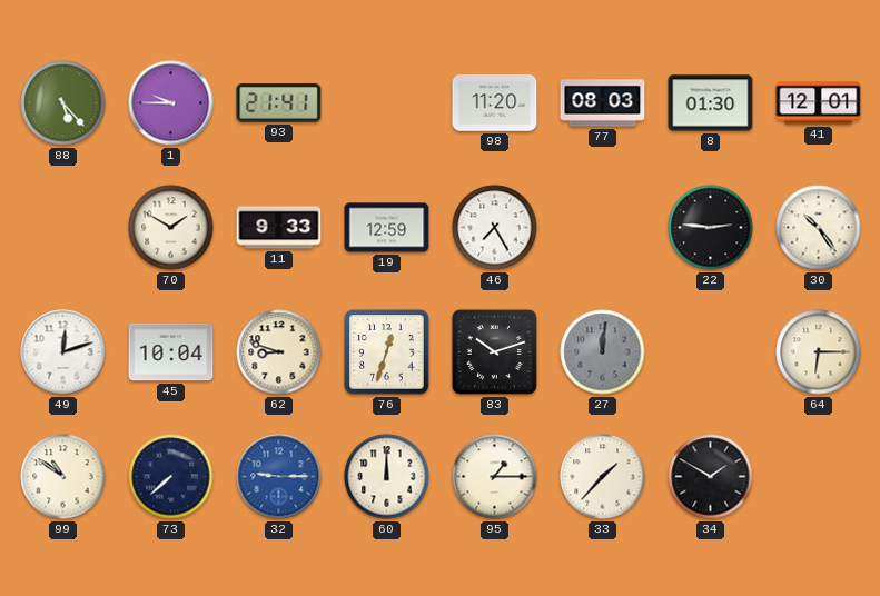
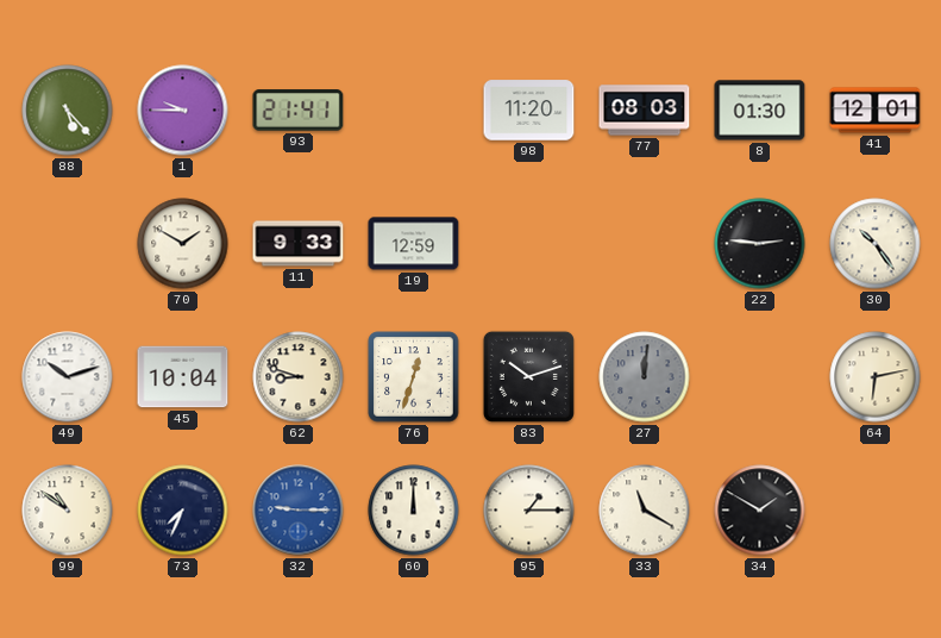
46: 7:25 -> none (495, 228)
49: 12:12 -> 10:12 (68, 377)
64: 6:15 -> 6:13 (876, 377)
73: 7:38 -> 7:34 (183, 511)
33: 1:37 -> 11:20 (645, 511)
